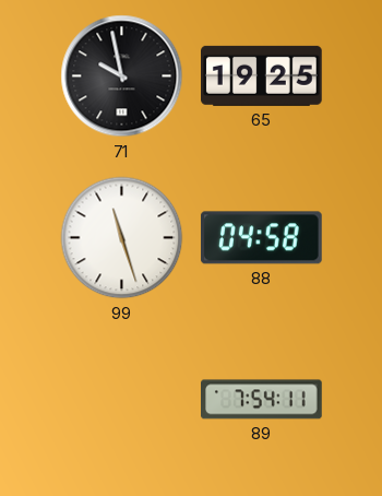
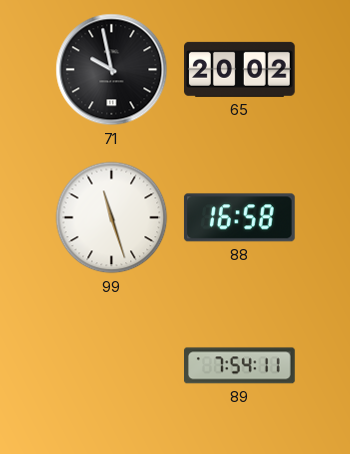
65: 19:25 -> 20:02 (240, 69)
88: 04:58 -> 16:58 (239, 218)
